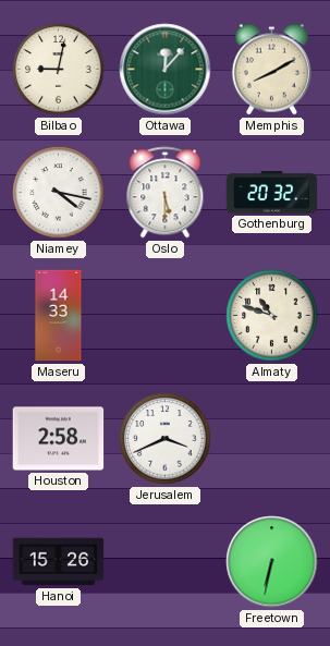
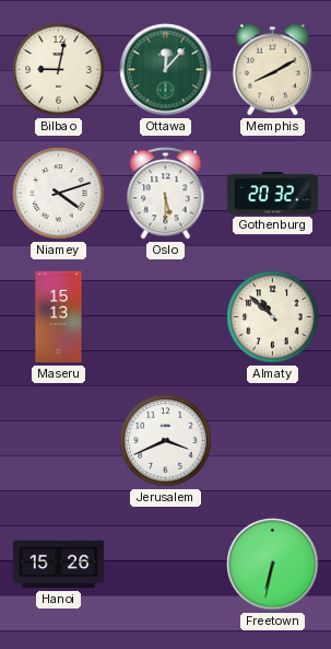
Niamey: 4:17 -> 4:12 (59, 194)
Maseru: 14:33 -> 15:13 (59, 317)
Almaty: 10:48 -> 10:52 (273, 317)
Houston: 2:58 -> none (59, 439)
